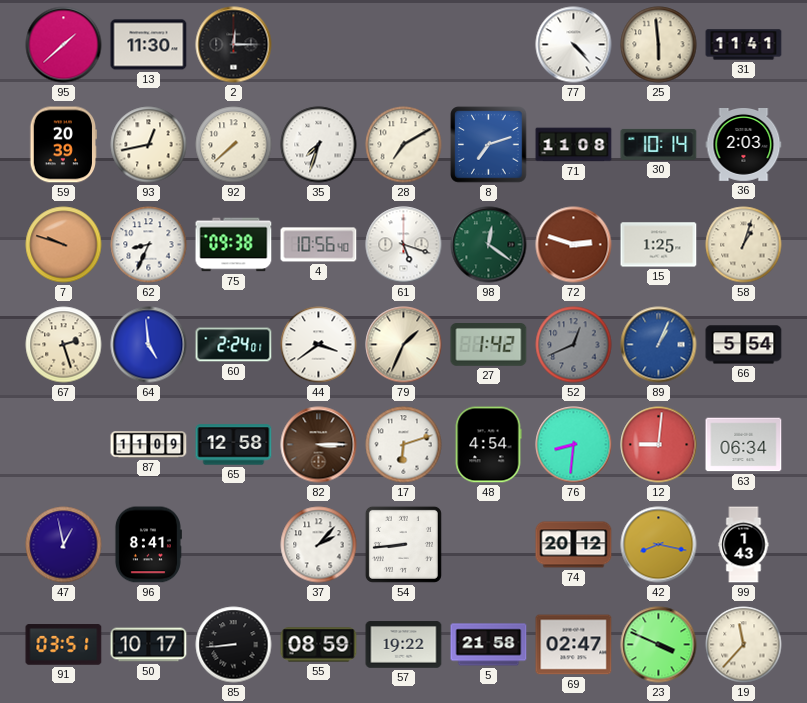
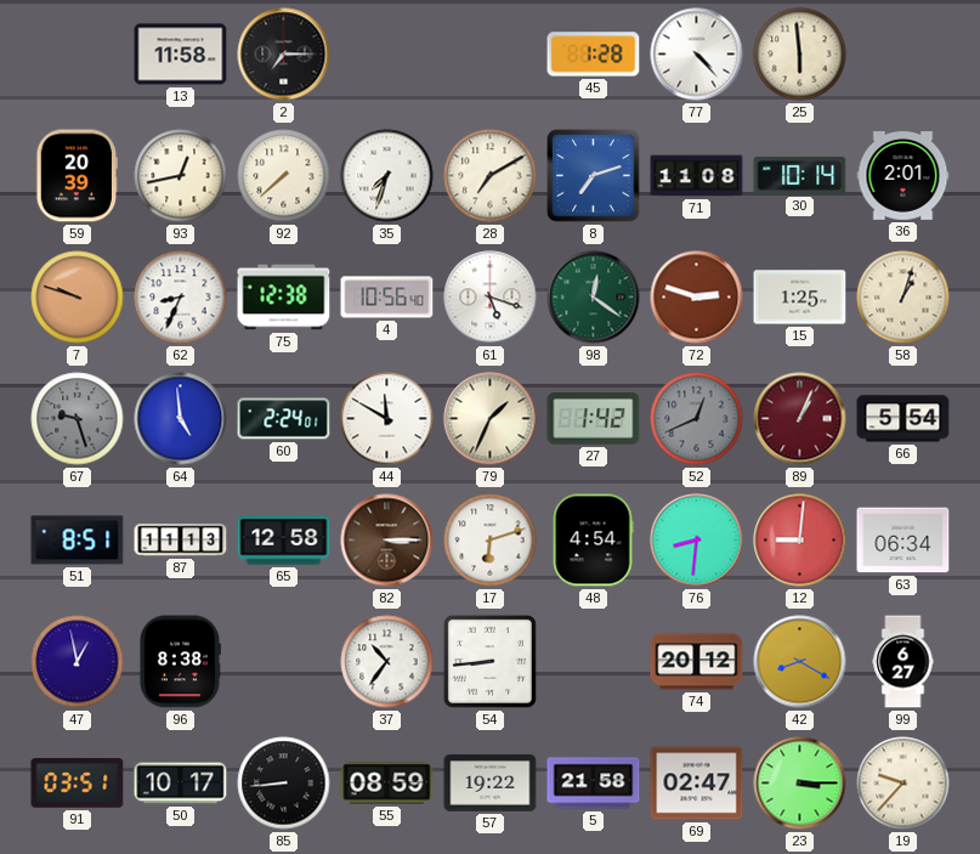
95: 1:38 -> none (64, 45)
13: 11:30 -> 11:58 (181, 55)
2: 12:15 -> 7:15 (284, 55)
45: none -> 1:28 (594, 55)
31: 11:41 -> none (744, 45)
36: 2:03 -> 2:01 (903, 176)
75: 09:38 -> 12:38 (284, 298)
67: 2:27 -> 9:27 (78, 419)
67 dial: cream -> grey (78, 419)
44: 3:39 -> 11:50 (387, 419)
89 dial: blue -> burgundy (800, 419)
51: none -> 8:51 (78, 541)
87: 11:09 -> 11:13 (181, 541)
96: 8:41 -> 8:38 (180, 662)
37: 2:07 -> 10:36 (387, 662)
42: 8:17 -> 8:20 (800, 662)
99: 1:43 -> 6:27 (903, 662)
23: 3:49 -> 3:15 (800, 784)
19: 11:37 -> 9:37 (903, 784)
